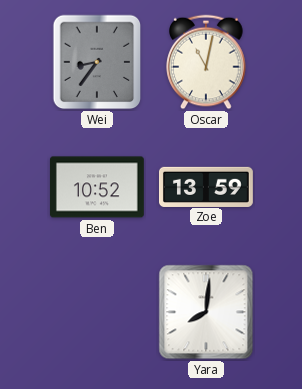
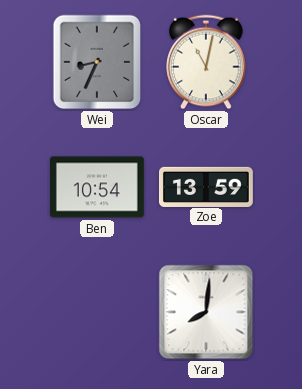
Wei: 8:36 -> 8:34 (97, 62)
Ben: 10:52 -> 10:54 (97, 187)
